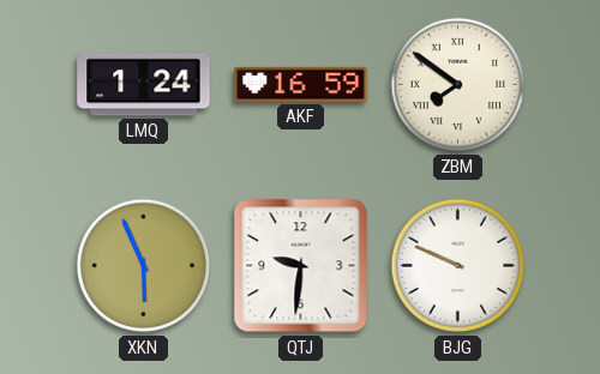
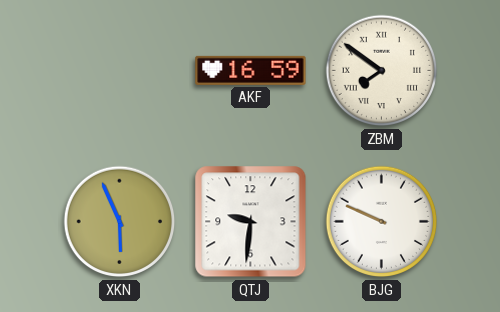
LMQ: 1:24 -> none (144, 85)
